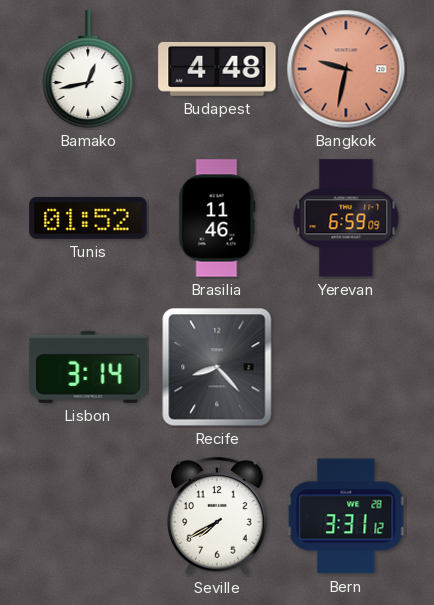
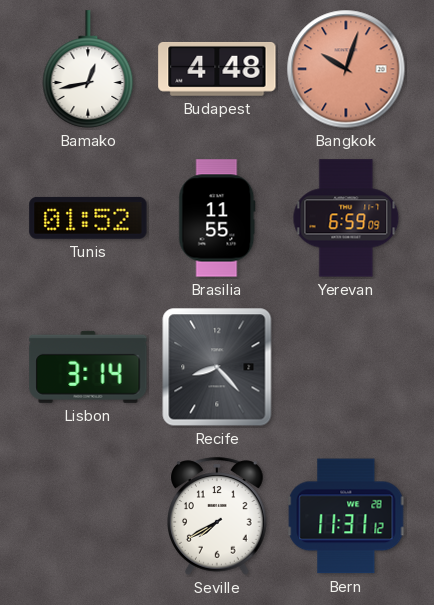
Bangkok: 9:32 -> 10:03 (346, 69)
Brasilia: 11:46 -> 11:55 (217, 218)
Bern: 3:31 -> 11:31 (346, 516)
